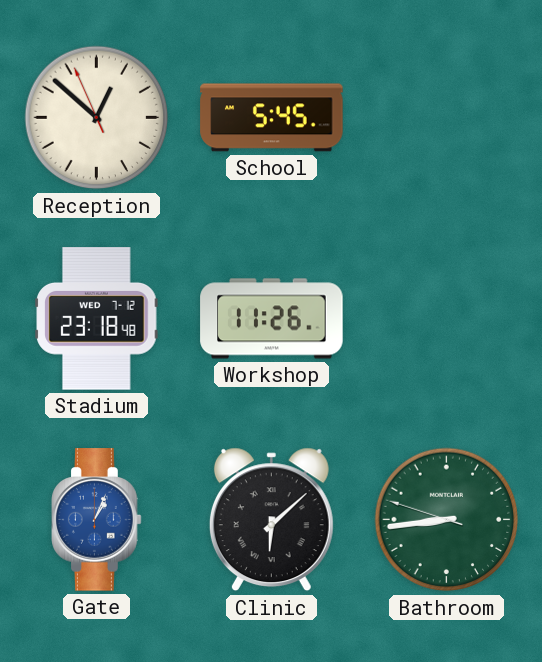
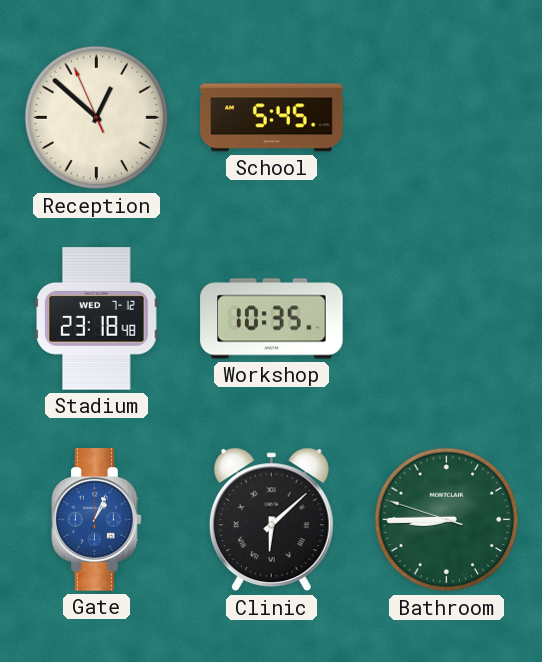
Workshop: 11:26 -> 10:35 (272, 319)
Bathroom: 8:43 -> 8:44 (447, 520)
